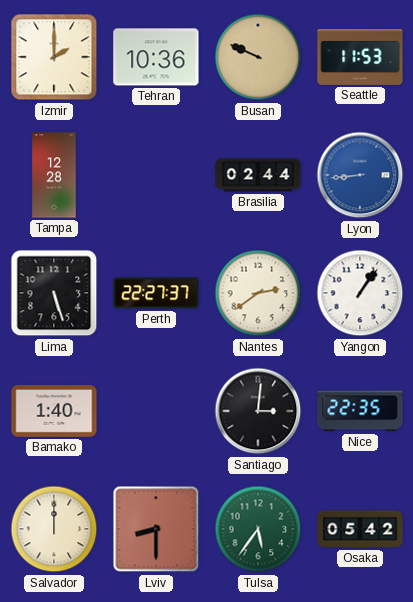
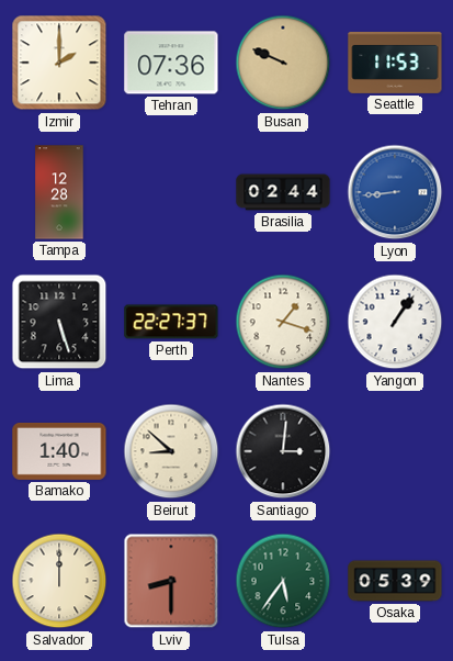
Tehran: 10:36 -> 07:36 (171, 63)
Nantes: 2:39 -> 1:18 (283, 322)
Beirut: none -> 8:52 (171, 451)
Nice: 22:35 -> none (360, 411)
Osaka: 05:42 -> 05:39 (395, 581)
